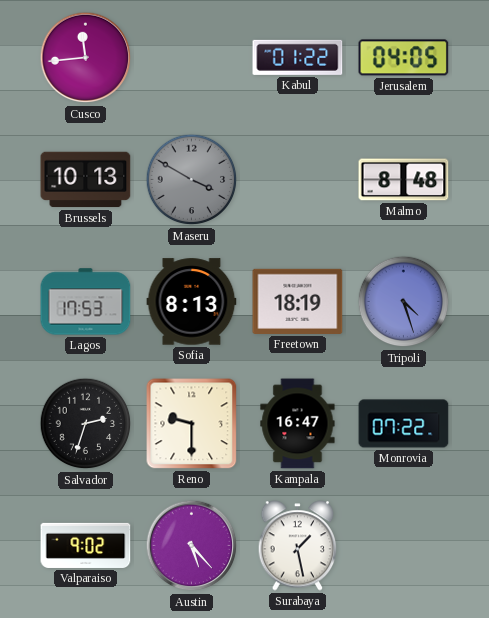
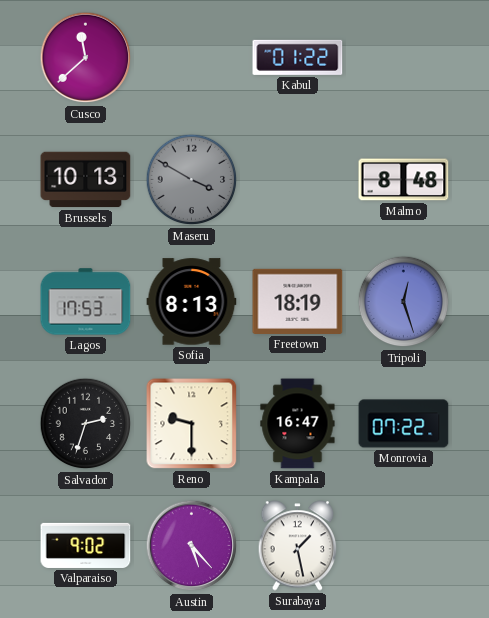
Cusco: 11:44 -> 11:38 (86, 58)
Jerusalem: 04:05 -> none (404, 58)
Tripoli: 4:27 -> 12:27 (404, 302)
